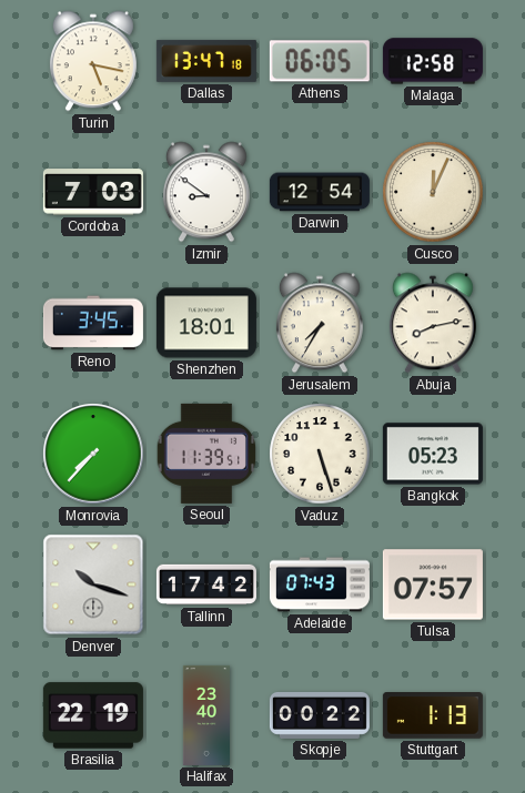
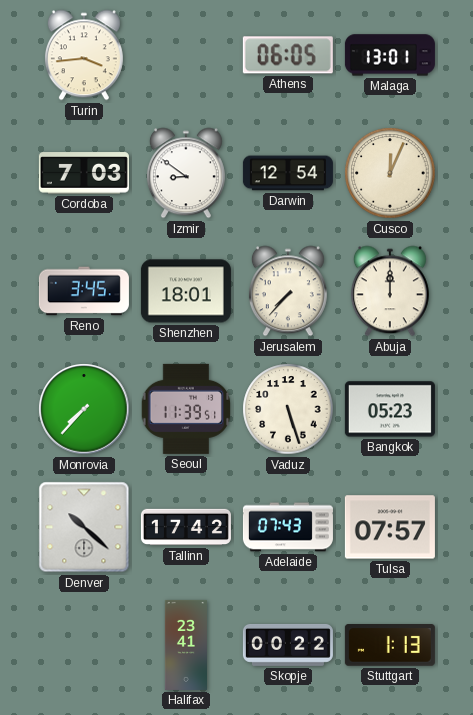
Turin: 5:17 -> 3:44 (84, 55)
Dallas: 13:47 -> none (206, 61)
Malaga: 12:58 -> 13:01 (390, 55)
Jerusalem: 7:35 -> 7:37 (288, 291)
Abuja: 8:13 -> 12:00 (390, 291)
Denver: 10:18 -> 10:22 (84, 527)
Brasilia: 22:19 -> none (93, 715)
Halifax: 23:40 -> 23:41 (185, 645)
